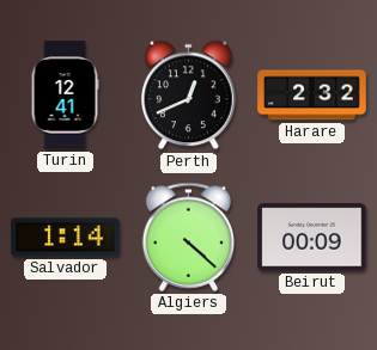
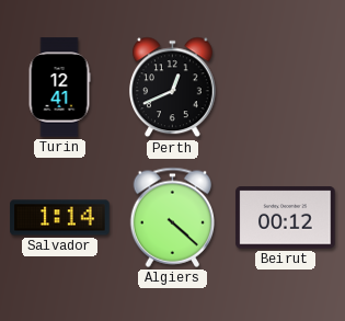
Harare: 2:32 -> none (312, 96)
Beirut: 00:09 -> 00:12 (286, 218)
